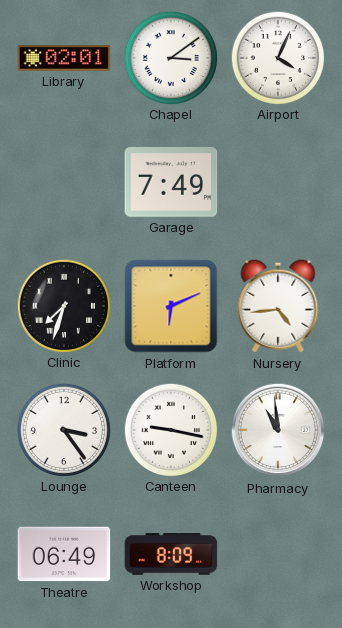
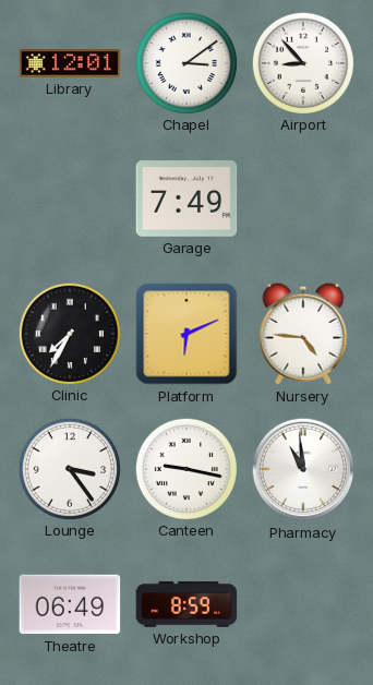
Library: 02:01 -> 12:01 (70, 63)
Airport: 4:04 -> 8:53 (302, 62)
Clinic: 7:33 -> 7:35 (69, 333)
Nursery: 4:44 -> 4:46 (303, 334)
Workshop: 8:09 -> 8:59 (186, 604)
